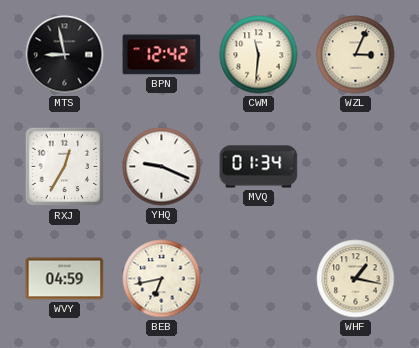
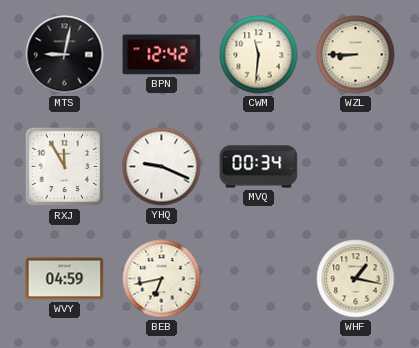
MTS: 8:58 -> 9:02 (65, 55)
WZL: 3:04 -> 8:45 (356, 55)
RXJ: 12:35 -> 11:55 (65, 167)
MVQ: 01:34 -> 00:34 (259, 167)
